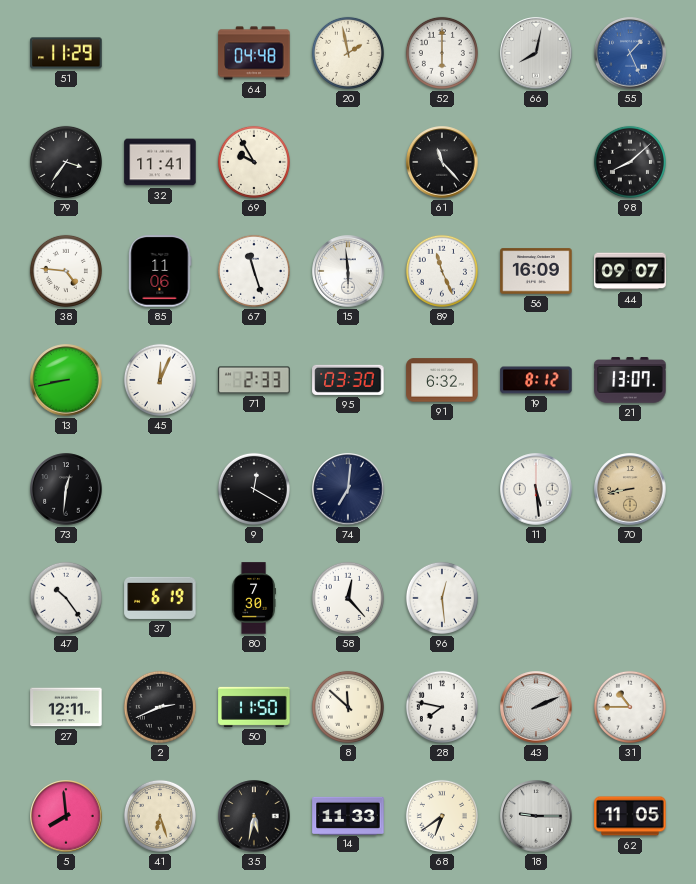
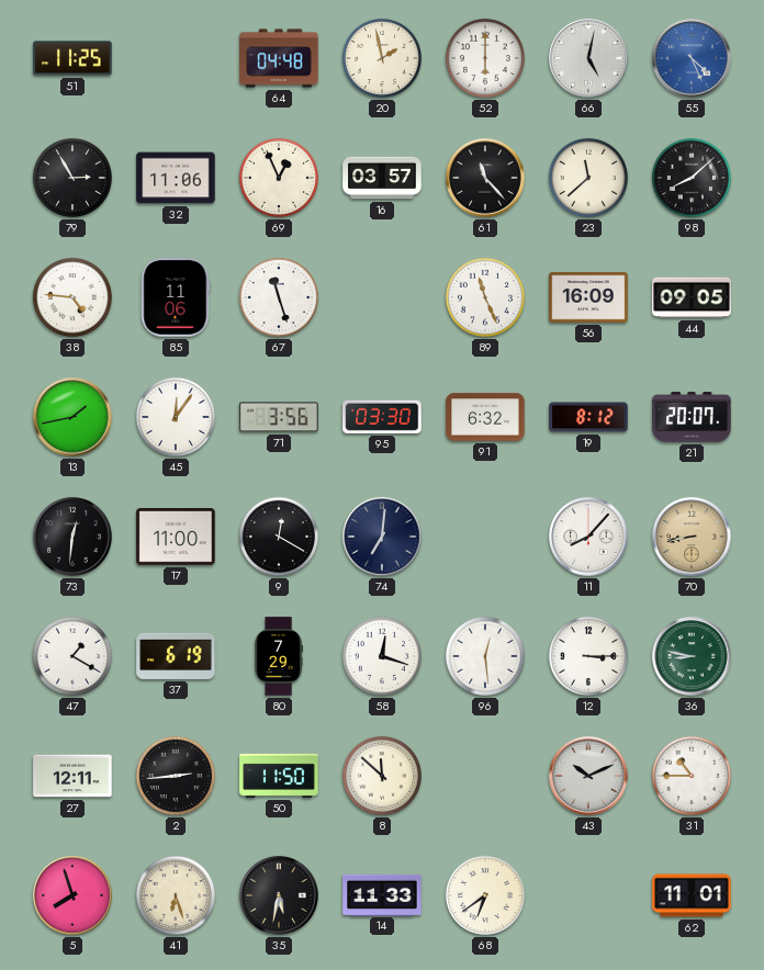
51: 11:29 -> 11:25 (72, 58)
66: 8:02 -> 5:02 (588, 58)
55: 1:26 -> 4:26 (692, 58)
79: 3:36 -> 2:55 (72, 178)
32: 11:41 -> 11:06 (176, 178)
69: 9:55 -> 12:56 (279, 178)
16: none -> 03:57 (382, 178)
23: none -> 11:38 (588, 178)
15: 5:59 -> none (348, 271)
44: 09:07 -> 09:05 (692, 297)
13: 8:43 -> 1:43 (72, 417)
45: 12:04 -> 12:06 (176, 417)
71: 2:33 -> 3:56 (279, 417)
21: 13:07 -> 20:07 (692, 417)
17: none -> 11:00 (176, 538)
11: 5:29 -> 8:07 (588, 537)
47: 10:24 -> 1:20 (72, 656)
80: 7:30 -> 7:29 (279, 656)
58: 12:23 -> 12:18 (382, 656)
12: none -> 3:15 (588, 656)
36: none -> 8:47 (692, 656)
2: 2:41 -> 2:44 (176, 776)
28: 7:47 -> none (442, 707)
43: 2:11 -> 10:11 (588, 776)
5: 7:59 -> 7:57 (72, 895)
18: 9:15 -> none (536, 816)
62: 11:05 -> 11:01 (692, 895)
